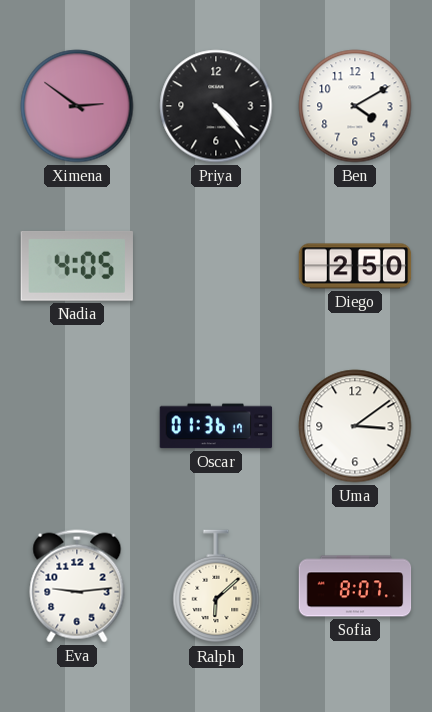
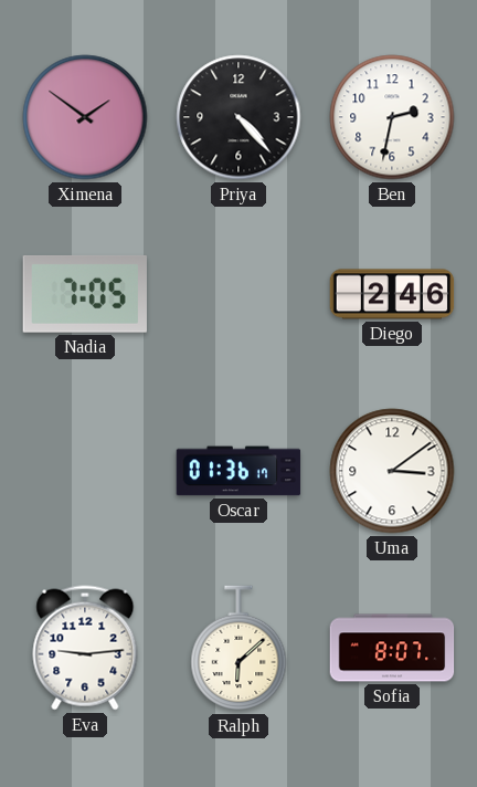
Ximena: 2:51 -> 1:51 (85, 117)
Ben: 4:10 -> 2:32 (392, 117)
Nadia: 4:05 -> 7:05 (85, 294)
Diego: 2:50 -> 2:46 (392, 294)
